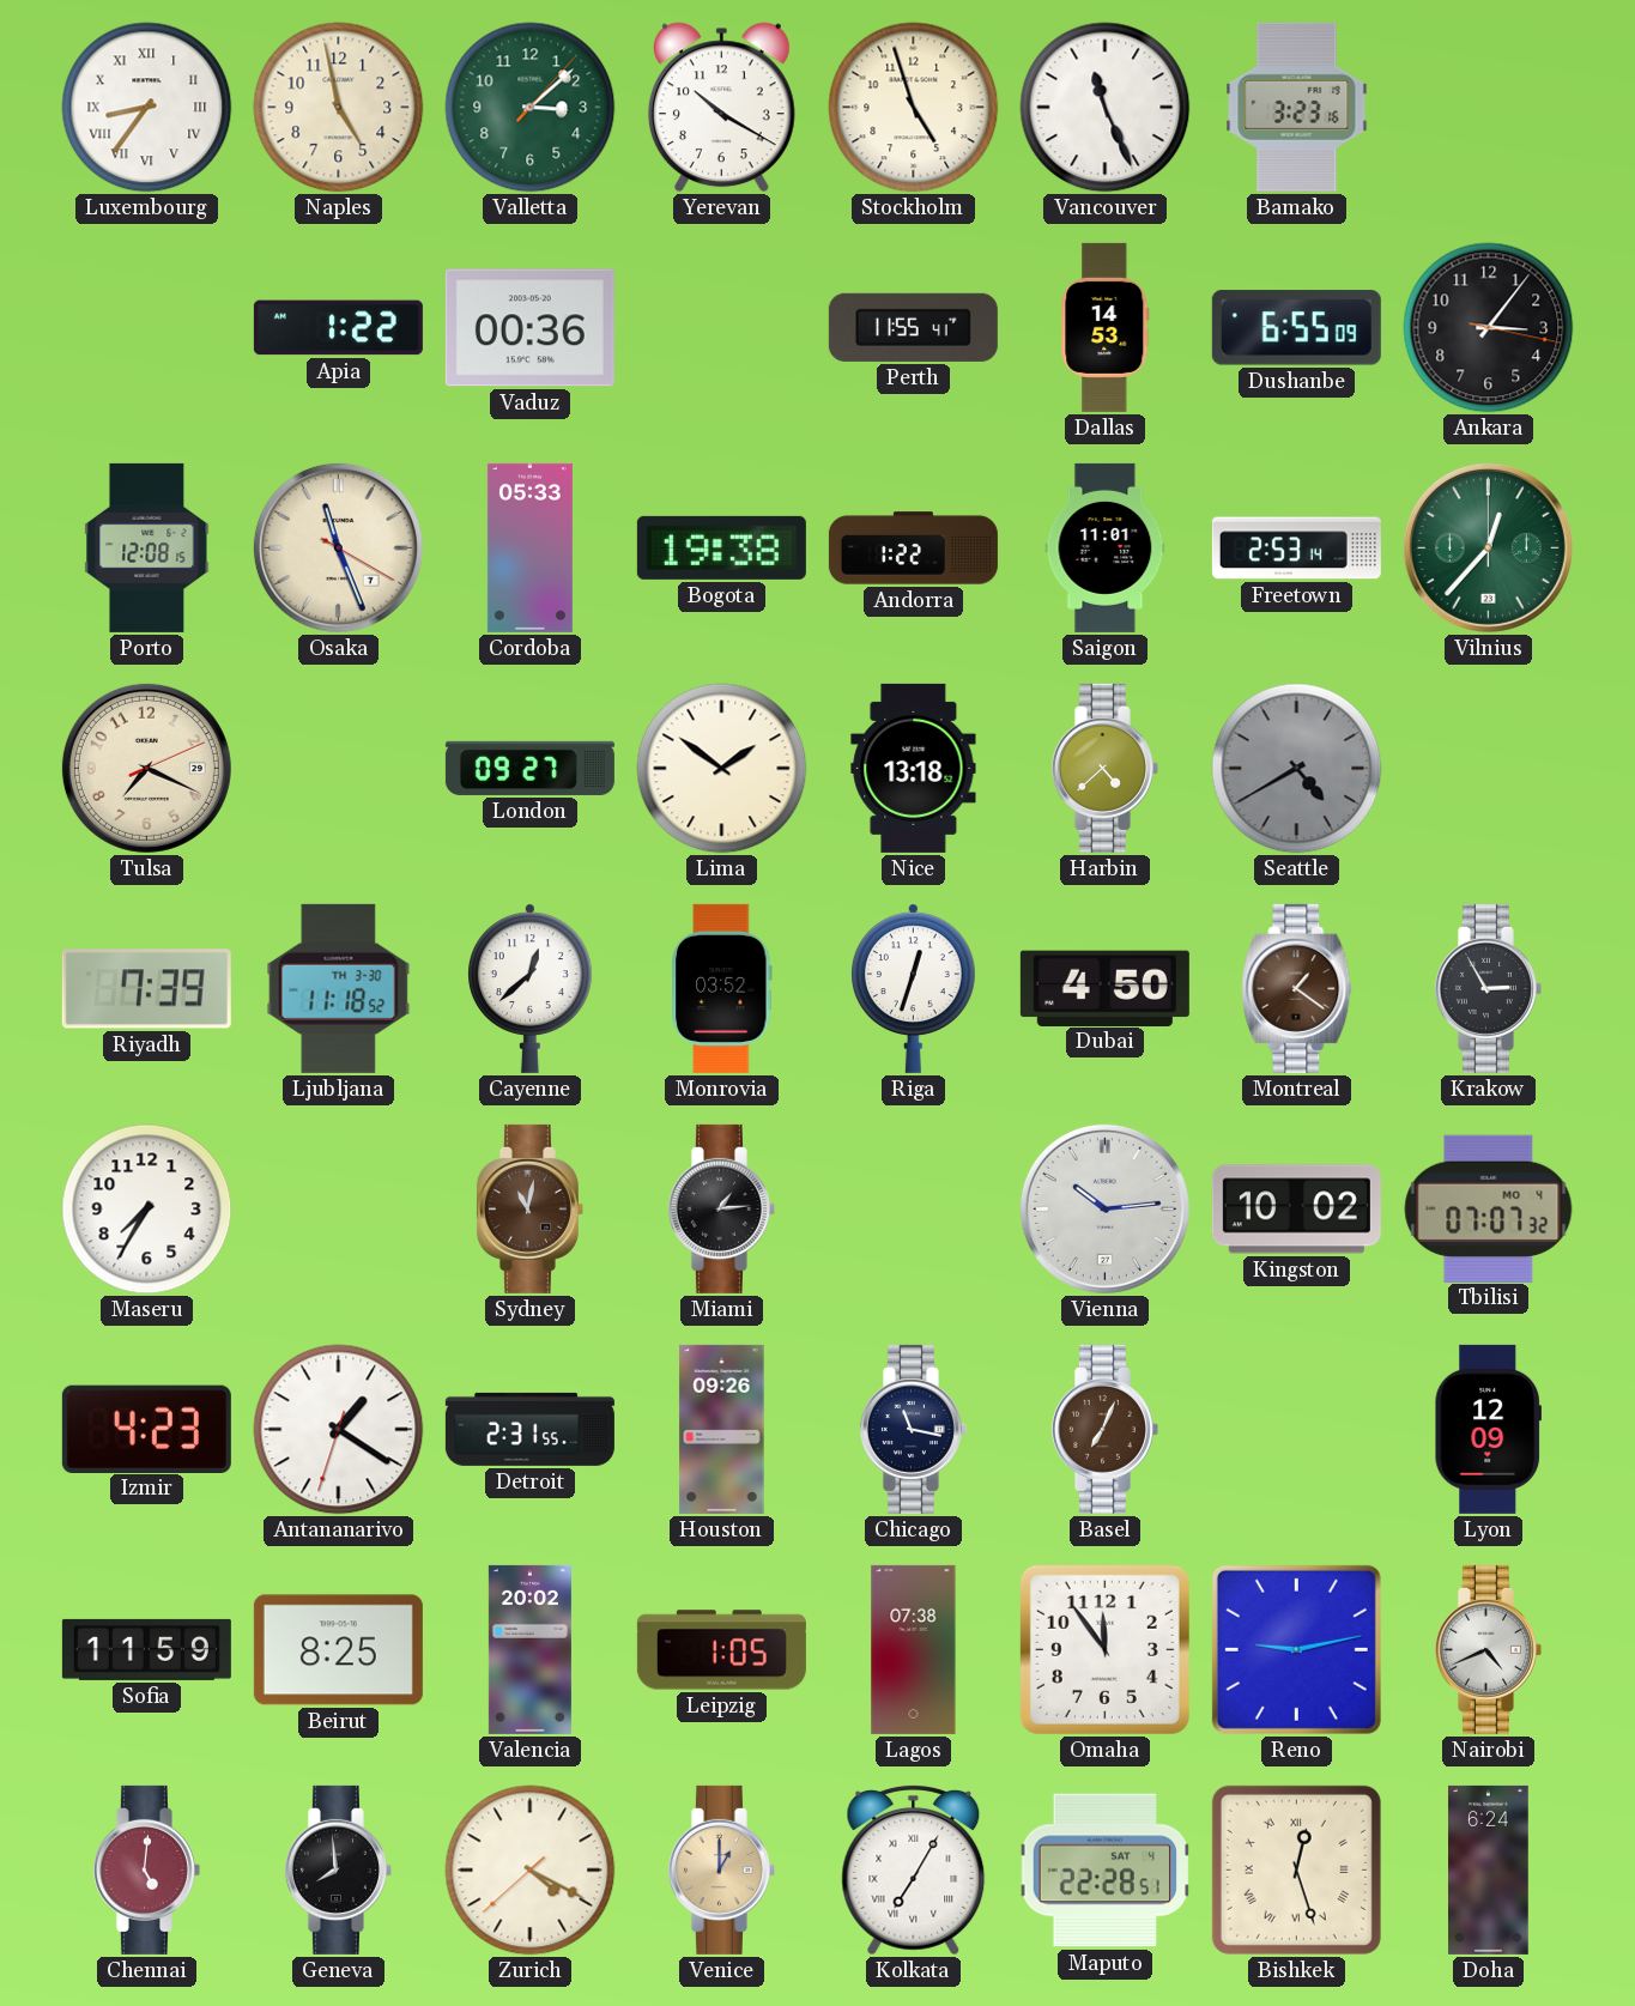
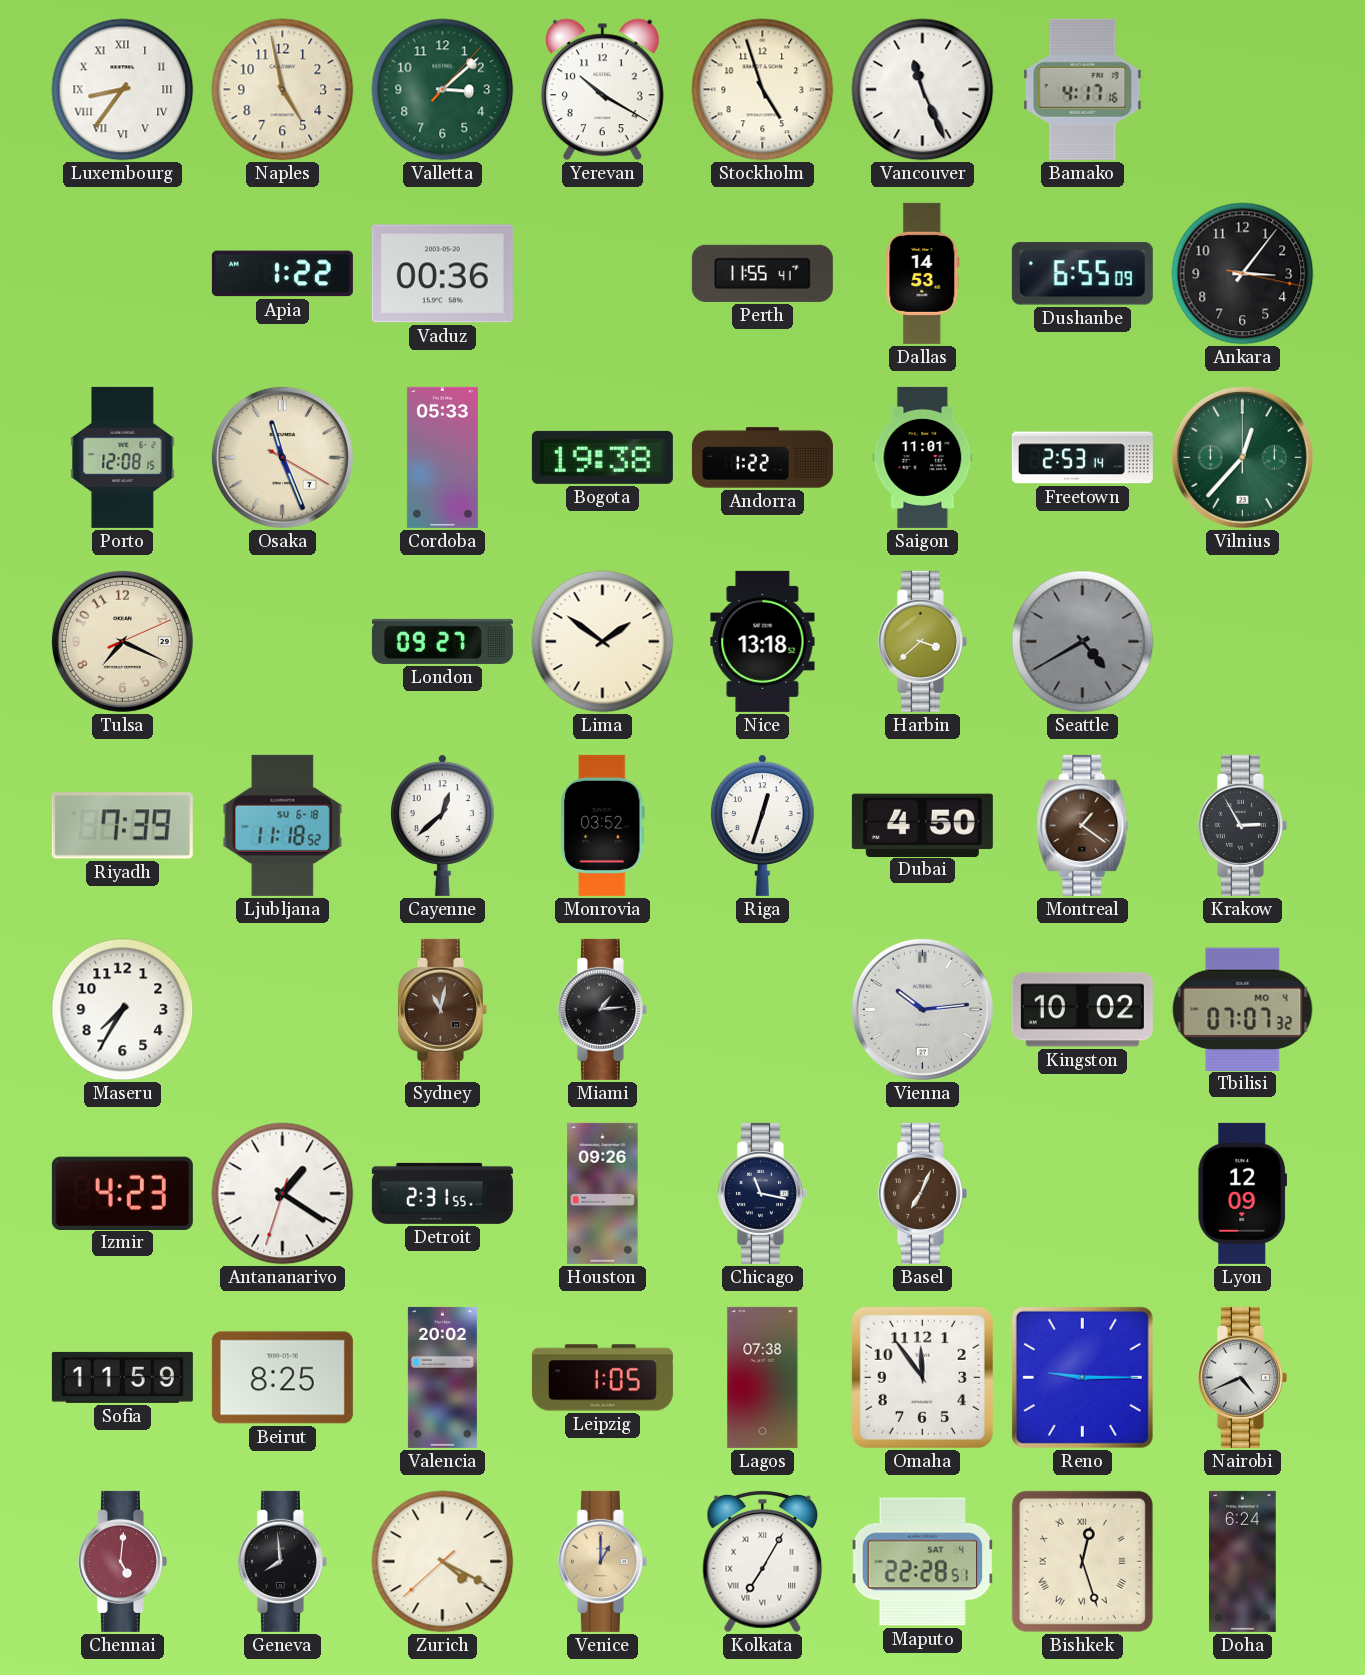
Bamako: 3:23 -> 4:17 (1083, 89)
Harbin: 4:38 -> 3:38 (922, 641)
Ljubljana date: TH 3-30 -> SU 6-18 (283, 825)
Reno: 9:13 -> 9:15 (1082, 1377)
